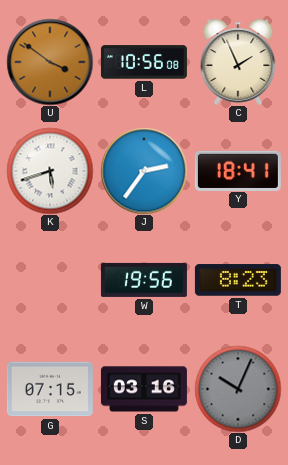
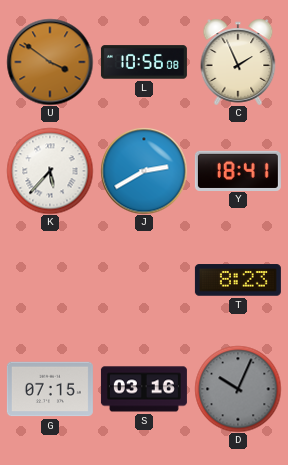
K: 5:42 -> 5:37 (50, 171)
J: 2:36 -> 2:40 (144, 171)
W: 19:56 -> none (144, 280)
